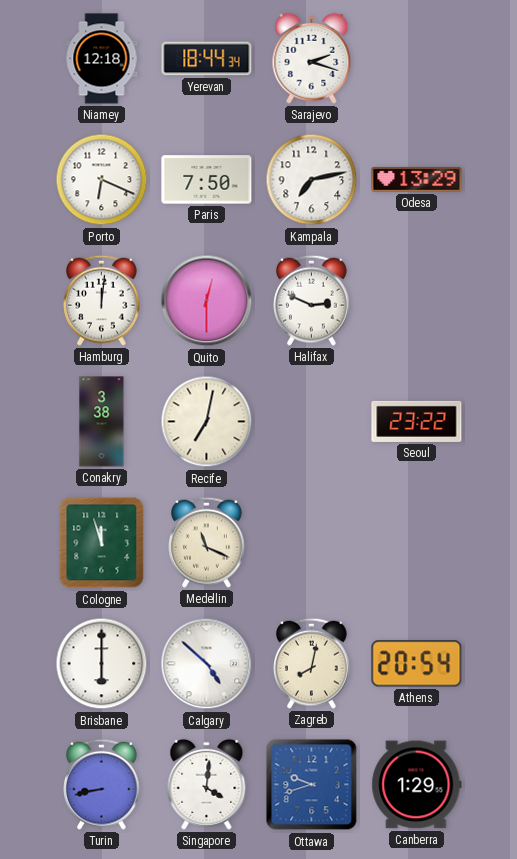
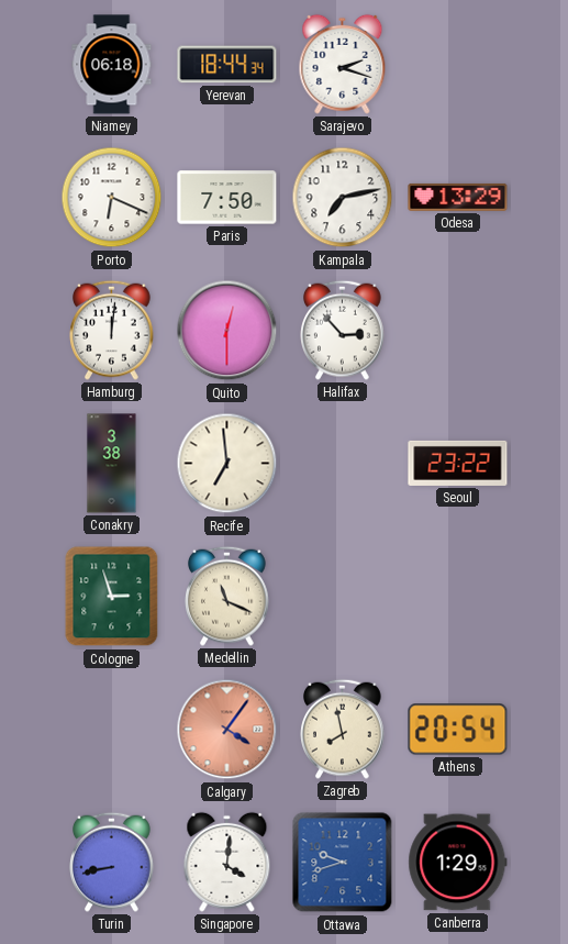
Niamey: 12:18 -> 06:18 (112, 65)
Halifax: 2:49 -> 2:53 (343, 330)
Recife: 7:02 -> 6:59 (227, 464)
Cologne: 11:57 -> 2:57 (112, 597)
Brisbane: 6:00 -> none (102, 664)
Calgary: 4:52 -> 4:06 (227, 730)
Calgary dial: white -> salmon (227, 730)
Zagreb: 8:02 -> 7:58 (343, 729)
